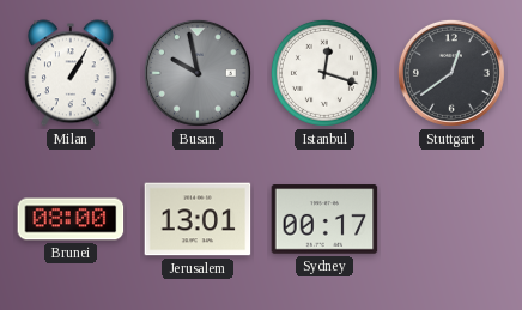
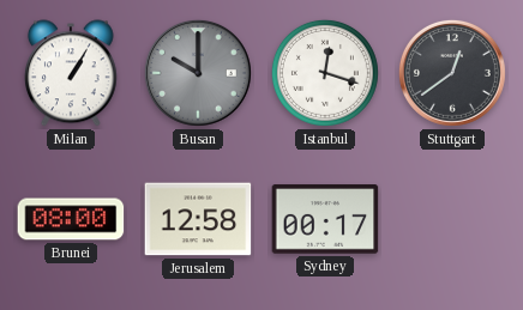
Busan: 9:58 -> 10:00 (198, 73)
Jerusalem: 13:01 -> 12:58 (198, 219)
